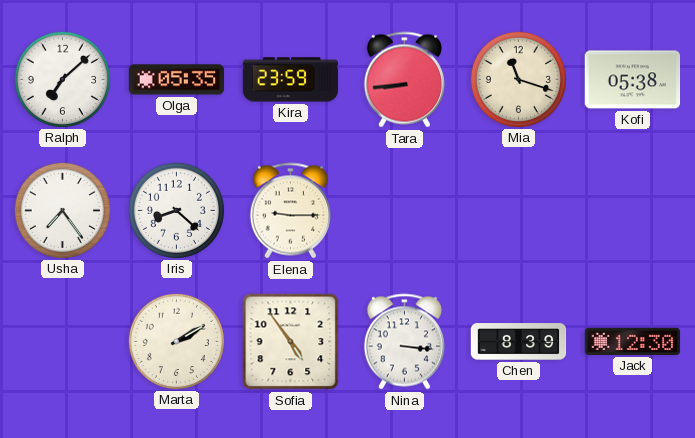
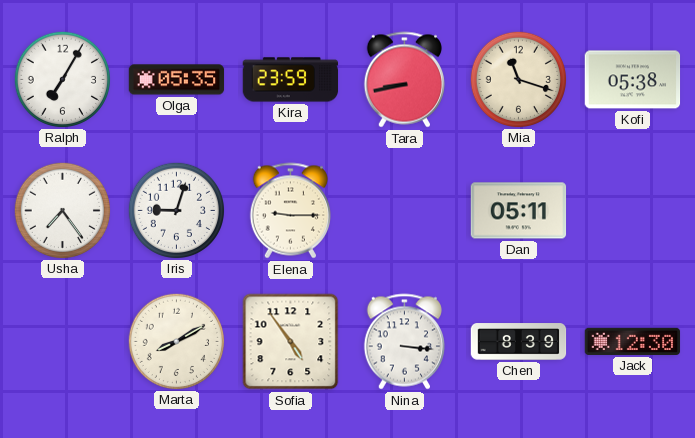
Ralph: 7:08 -> 7:05 (62, 79)
Tara: 8:44 -> 8:43 (404, 80)
Iris: 8:22 -> 9:03 (176, 210)
Dan: none -> 05:11 (519, 211)
Marta: 2:10 -> 8:10 (176, 341)
